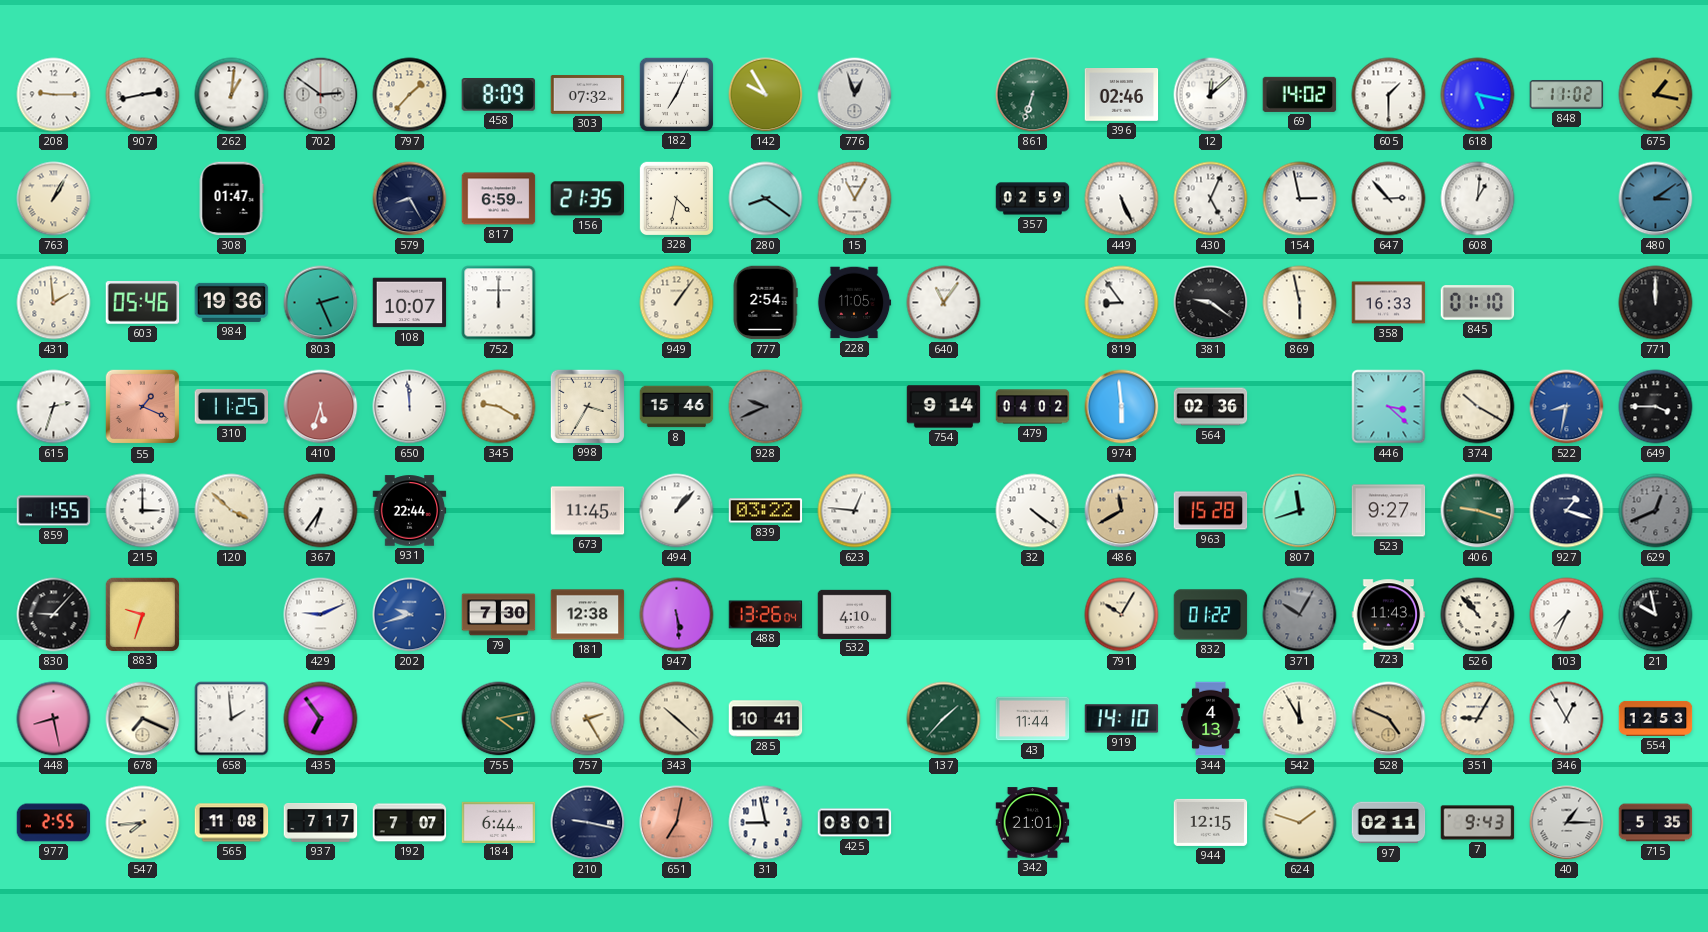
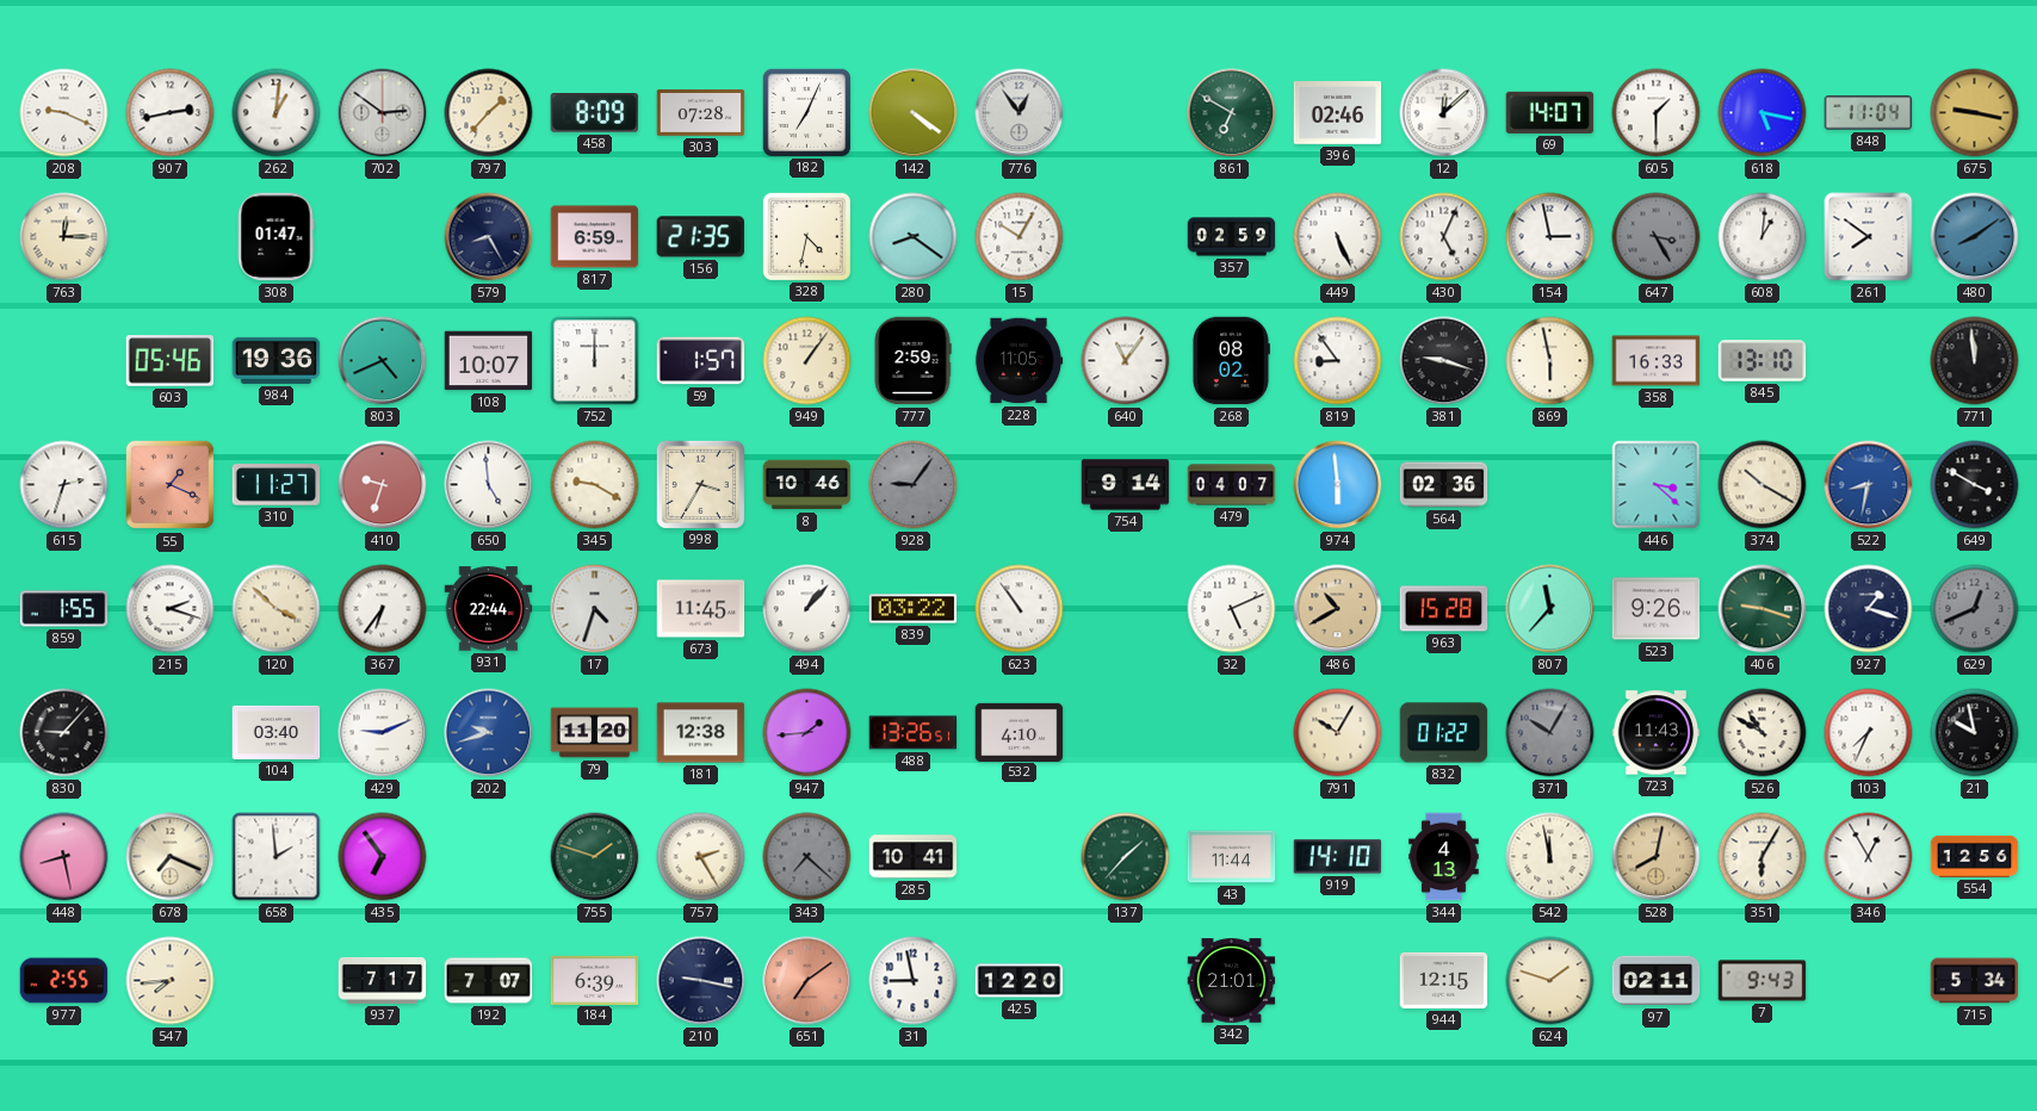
208: 9:15 -> 9:19 (64, 113)
303: 07:32 -> 07:28 (701, 113)
142: 9:55 -> 4:21 (914, 113)
776: 12:57 -> 12:54 (1020, 113)
861: 6:33 -> 6:50 (1232, 113)
69: 14:02 -> 14:07 (1550, 112)
848: 11:02 -> 11:04 (1869, 113)
675: 1:17 -> 9:17 (1975, 113)
763: 1:05 -> 12:15 (64, 237)
15: 11:05 -> 10:05 (1020, 237)
647: 2:53 -> 3:25 (1657, 237)
647 dial: white -> grey (1657, 237)
261: none -> 7:51 (1869, 237)
480: 3:09 -> 8:09 (1975, 237)
431: 1:59 -> none (54, 303)
803: 2:26 -> 4:41 (383, 361)
59: none -> 1:57 (701, 361)
777: 2:54 -> 2:59 (912, 361)
268: none -> 08:02 (1231, 361)
381: 9:21 -> 9:18 (1444, 361)
845: 01:10 -> 13:10 (1763, 361)
771: 12:00 -> 11:59 (1975, 361)
310: 11:25 -> 11:27 (277, 485)
410: 5:33 -> 9:33 (383, 485)
650: 11:59 -> 4:59 (489, 485)
8: 15:46 -> 10:46 (807, 485)
928: 9:41 -> 9:06 (914, 485)
479: 04:02 -> 04:07 (1232, 485)
649: 3:45 -> 3:50 (1975, 485)
215: 3:00 -> 2:18 (171, 609)
17: none -> 4:33 (595, 609)
623: 12:46 -> 10:54 (1020, 609)
32: 4:21 -> 5:11 (1232, 609)
486: 11:40 -> 10:40 (1338, 609)
807: 11:42 -> 11:37 (1550, 609)
523: 9:27 -> 9:26 (1657, 609)
883: 9:33 -> none (142, 614)
104: none -> 03:40 (277, 732)
79: 7:30 -> 11:20 (595, 733)
947: 5:29 -> 1:44 (807, 733)
488: 13:26:04 -> 13:26:51 (914, 733)
526: 10:53 -> 10:50 (1763, 733)
755: 4:13 -> 1:48 (595, 857)
343: 10:22 -> 7:22 (807, 857)
343 dial: cream -> grey (807, 857)
542: 11:55 -> 11:58 (1550, 857)
528: 4:49 -> 8:02 (1657, 857)
351: 9:05 -> 6:05 (1763, 857)
554: 12:53 -> 12:56 (1975, 856)
565: 11:08 -> none (232, 823)
184: 6:44 -> 6:39 (595, 980)
651: 7:02 -> 7:09 (807, 981)
425: 08:01 -> 12:20 (1020, 981)
40: 1:15 -> none (1567, 823)
715: 5:35 -> 5:34 (1975, 981)
